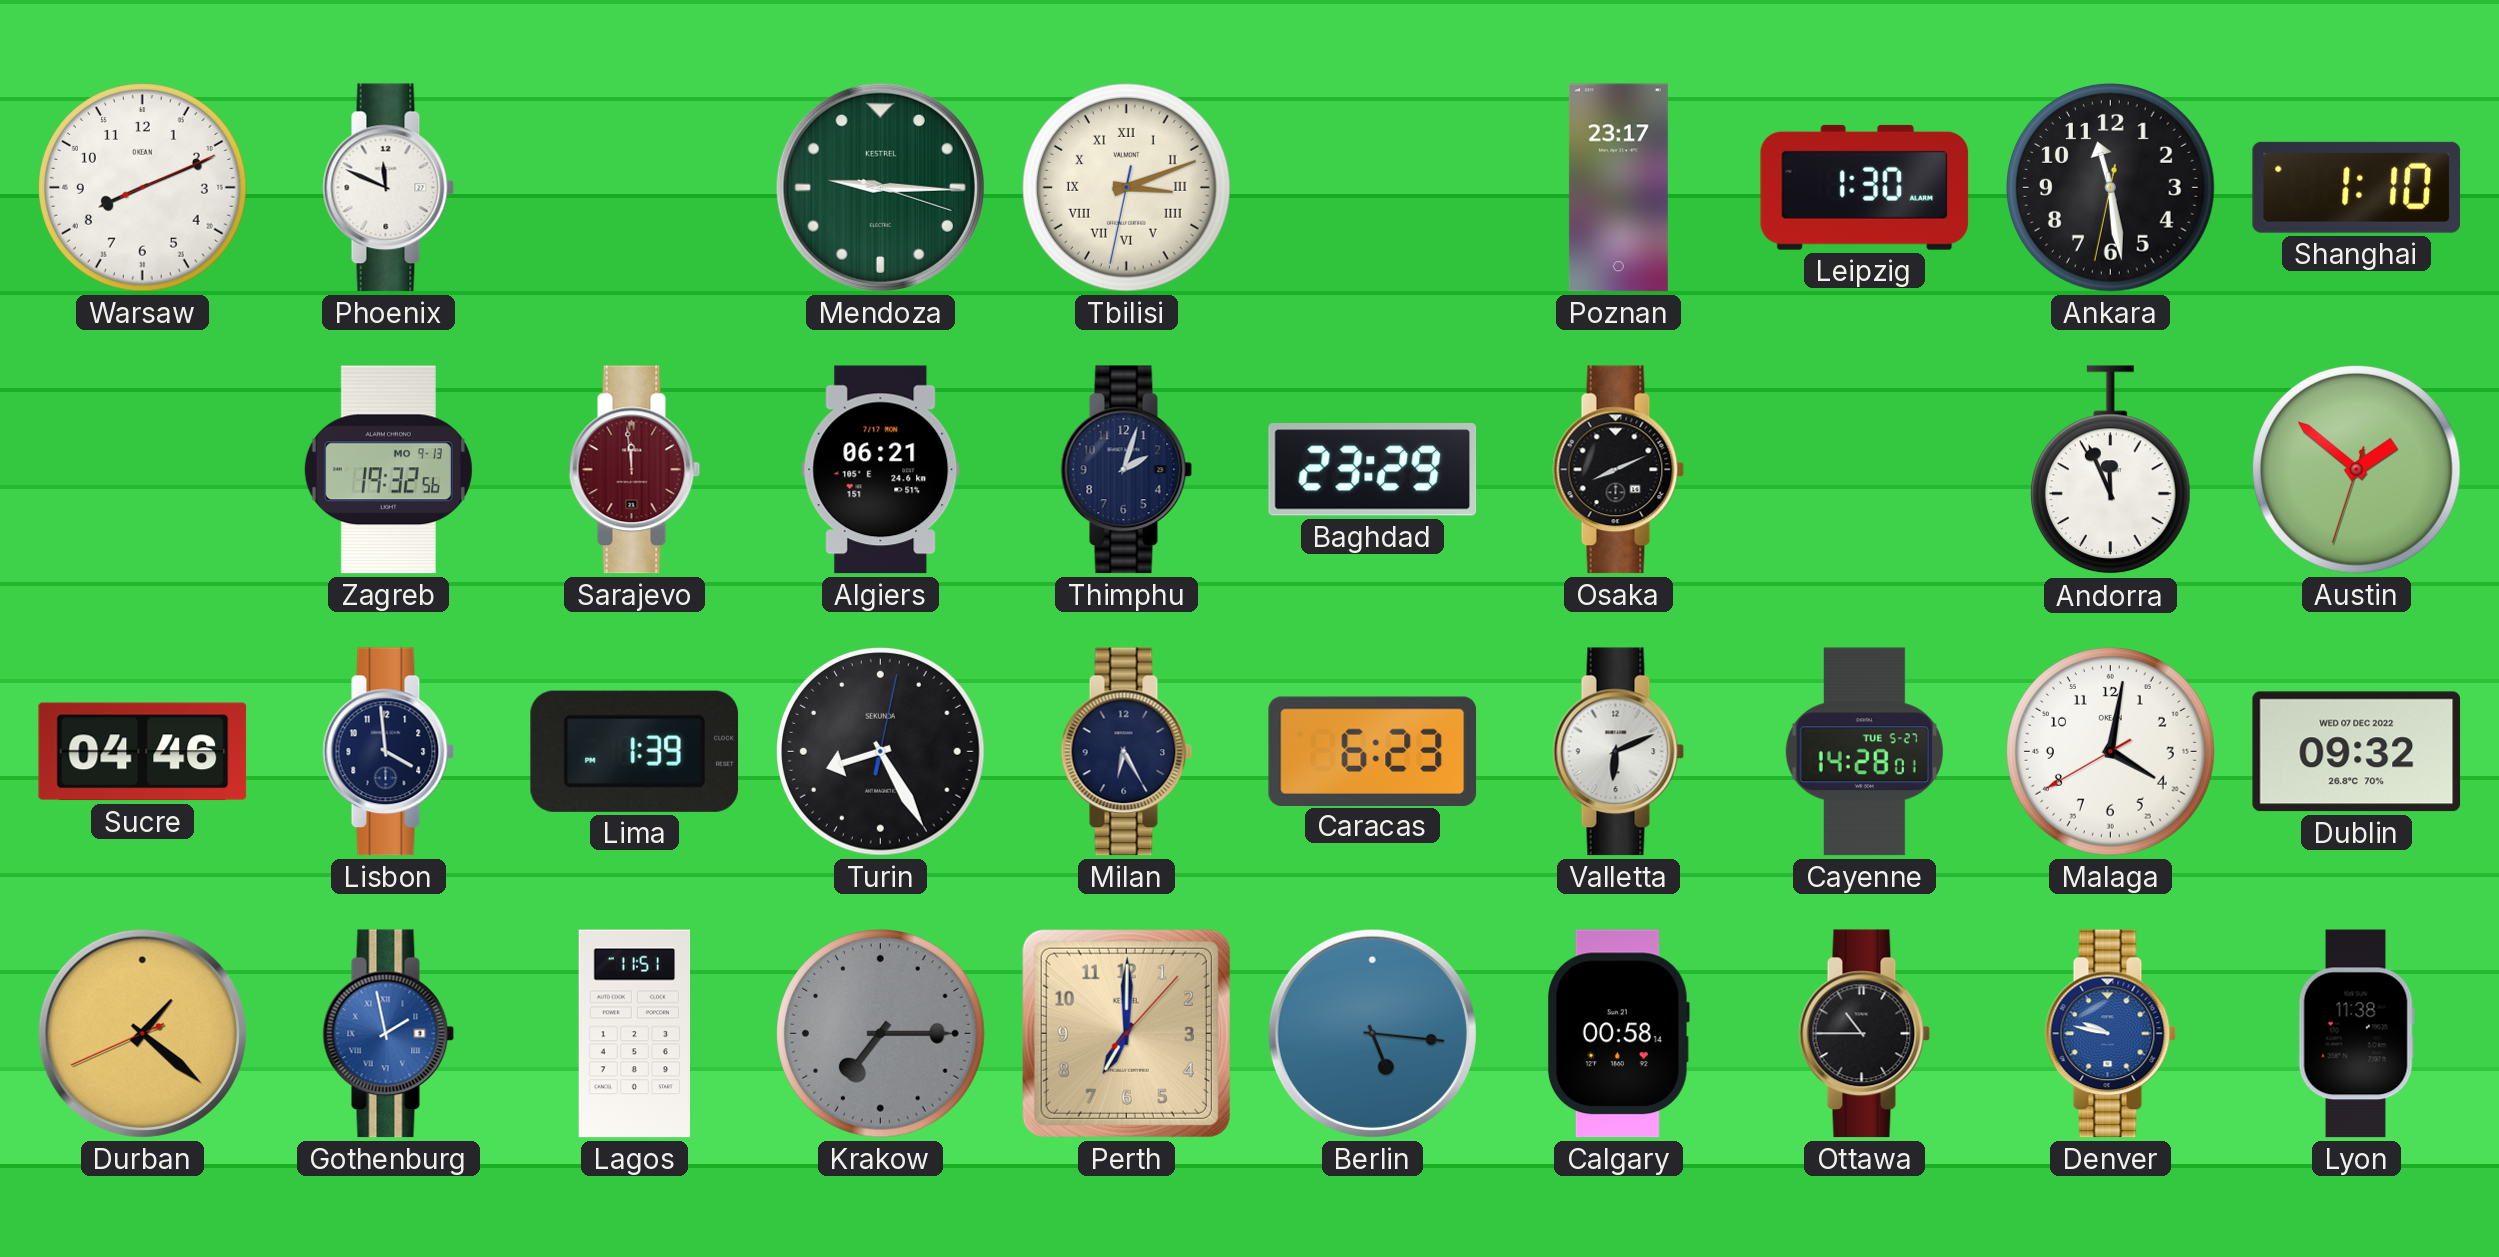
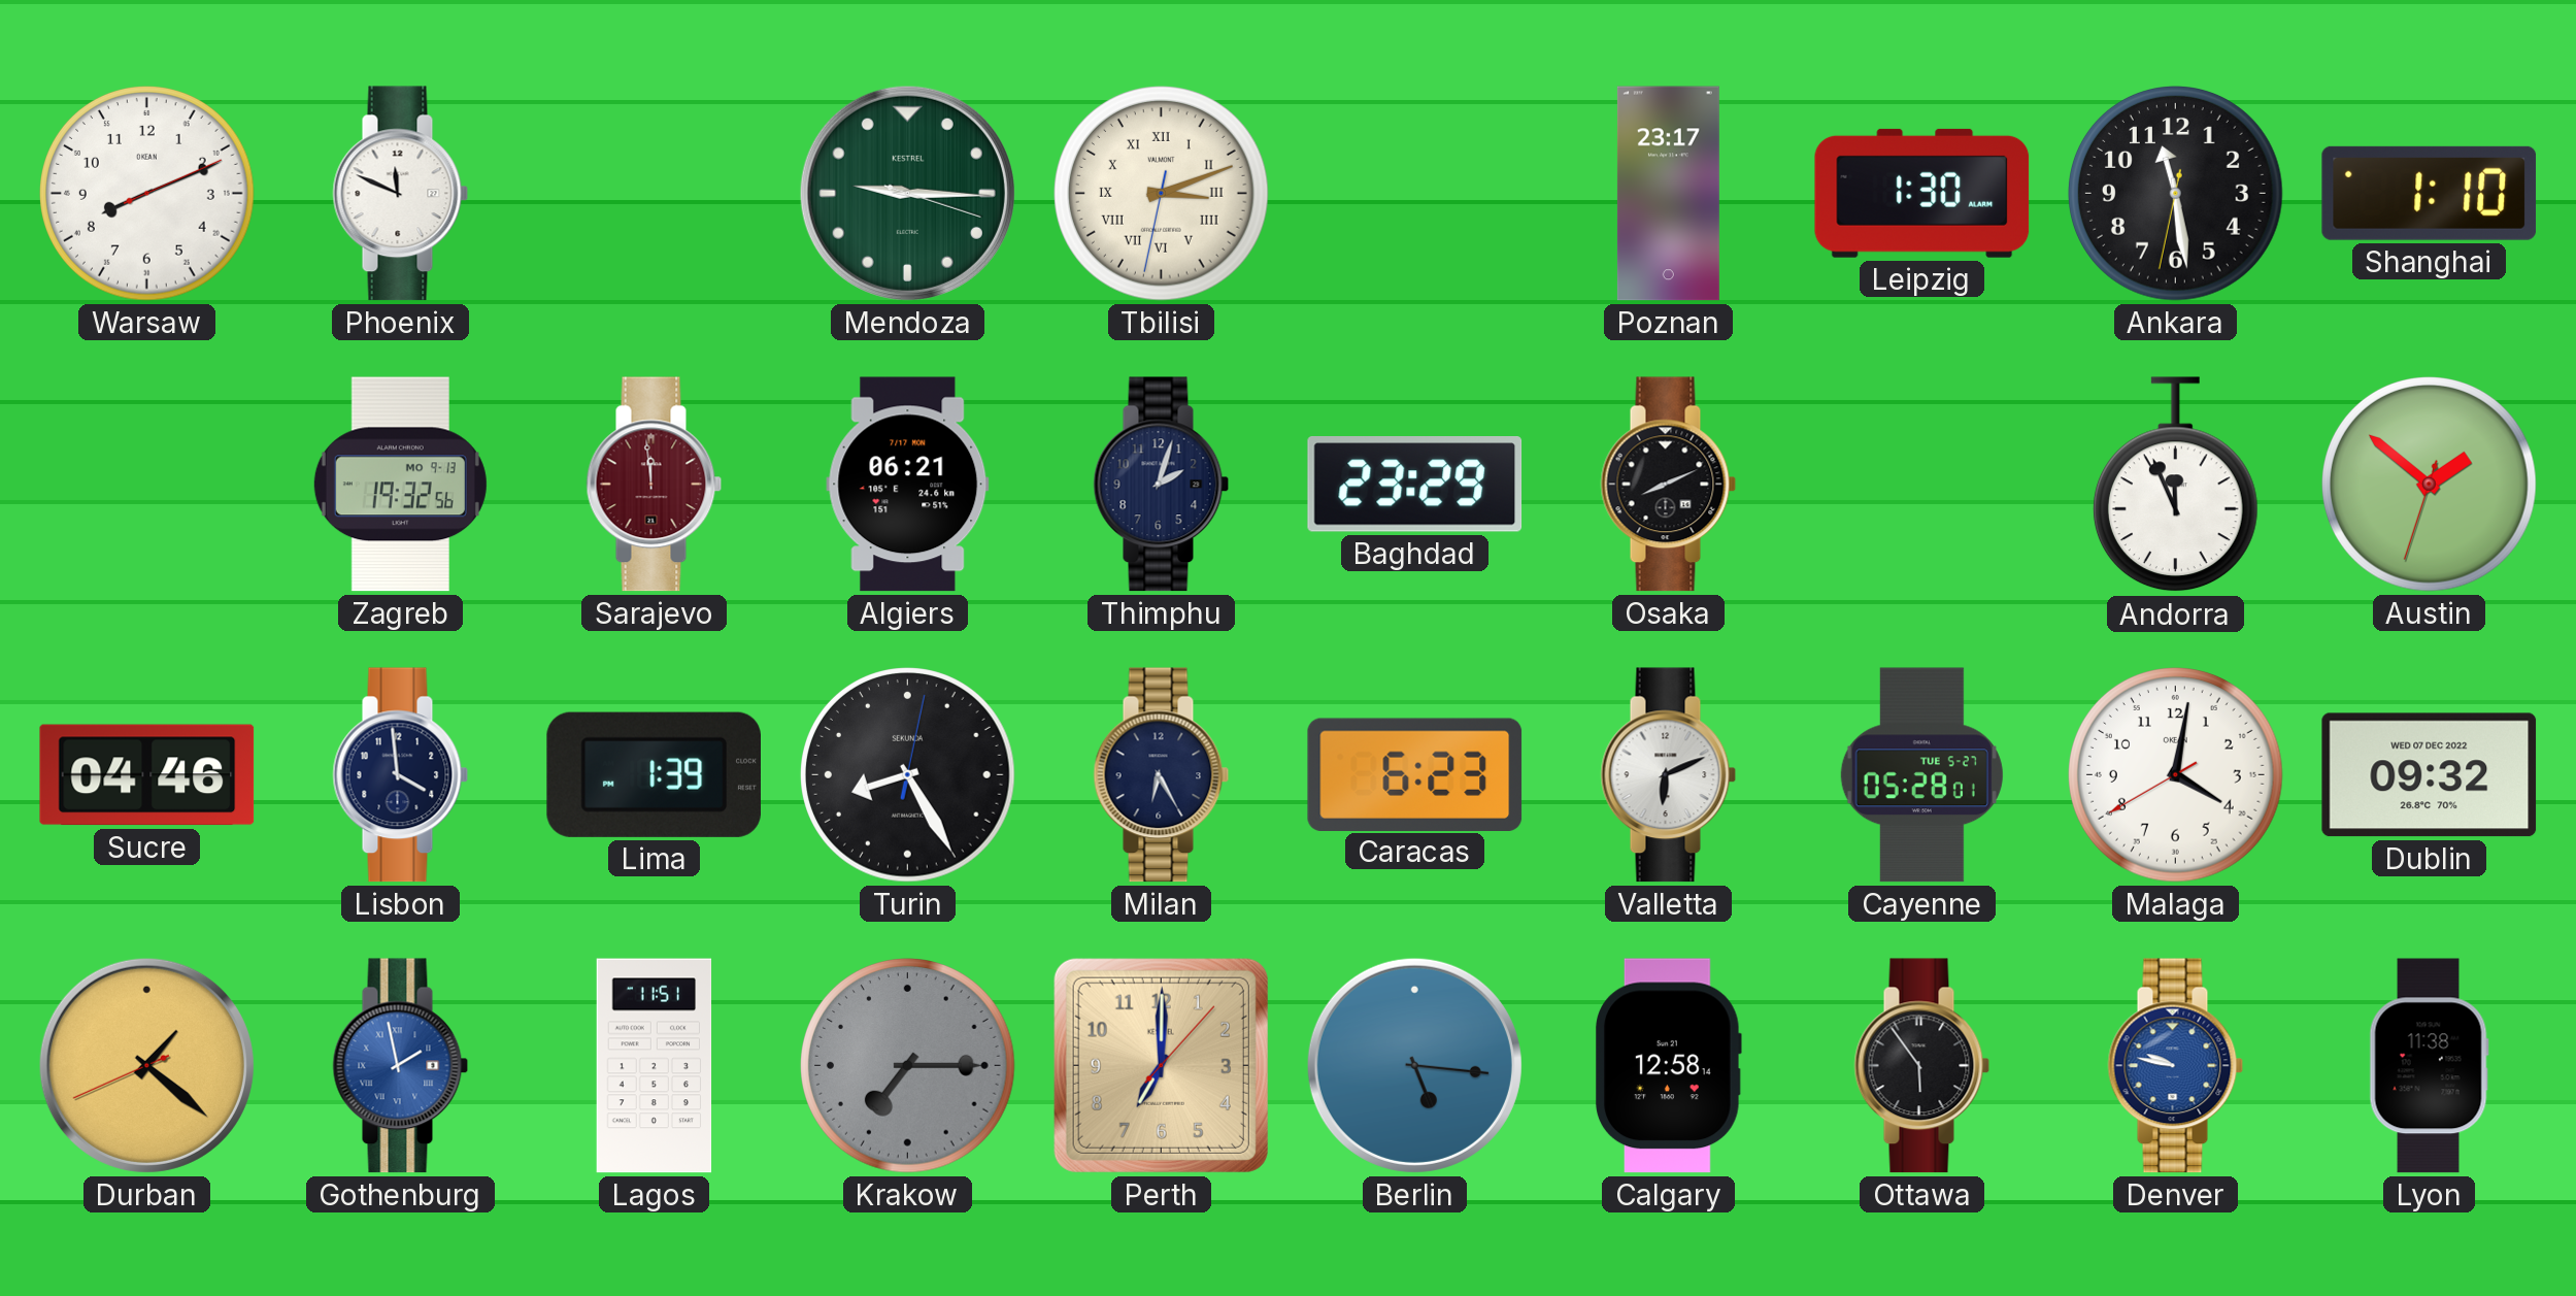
Cayenne: 14:28 -> 05:28 (1921, 775)
Calgary: 00:58 -> 12:58 (1669, 1066)
Ottawa: 10:45 -> 5:54 (1922, 1066)
